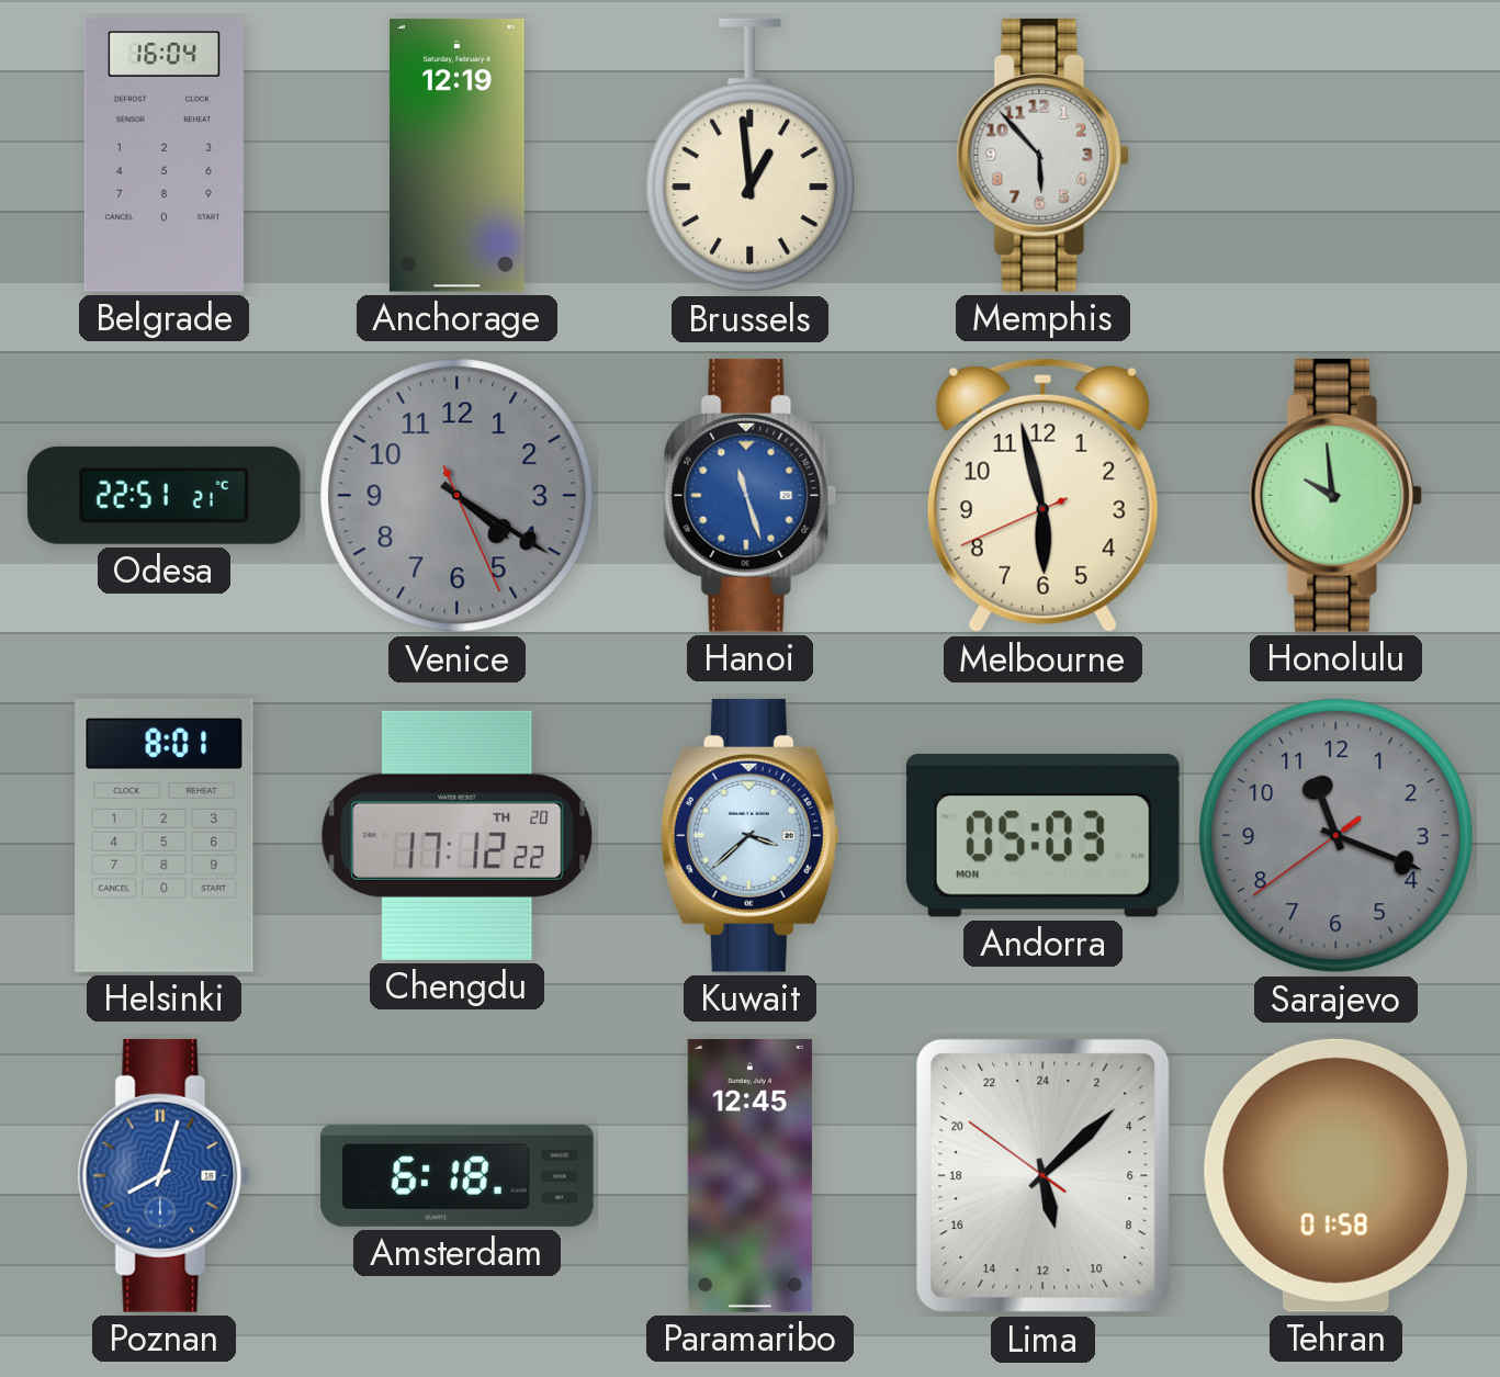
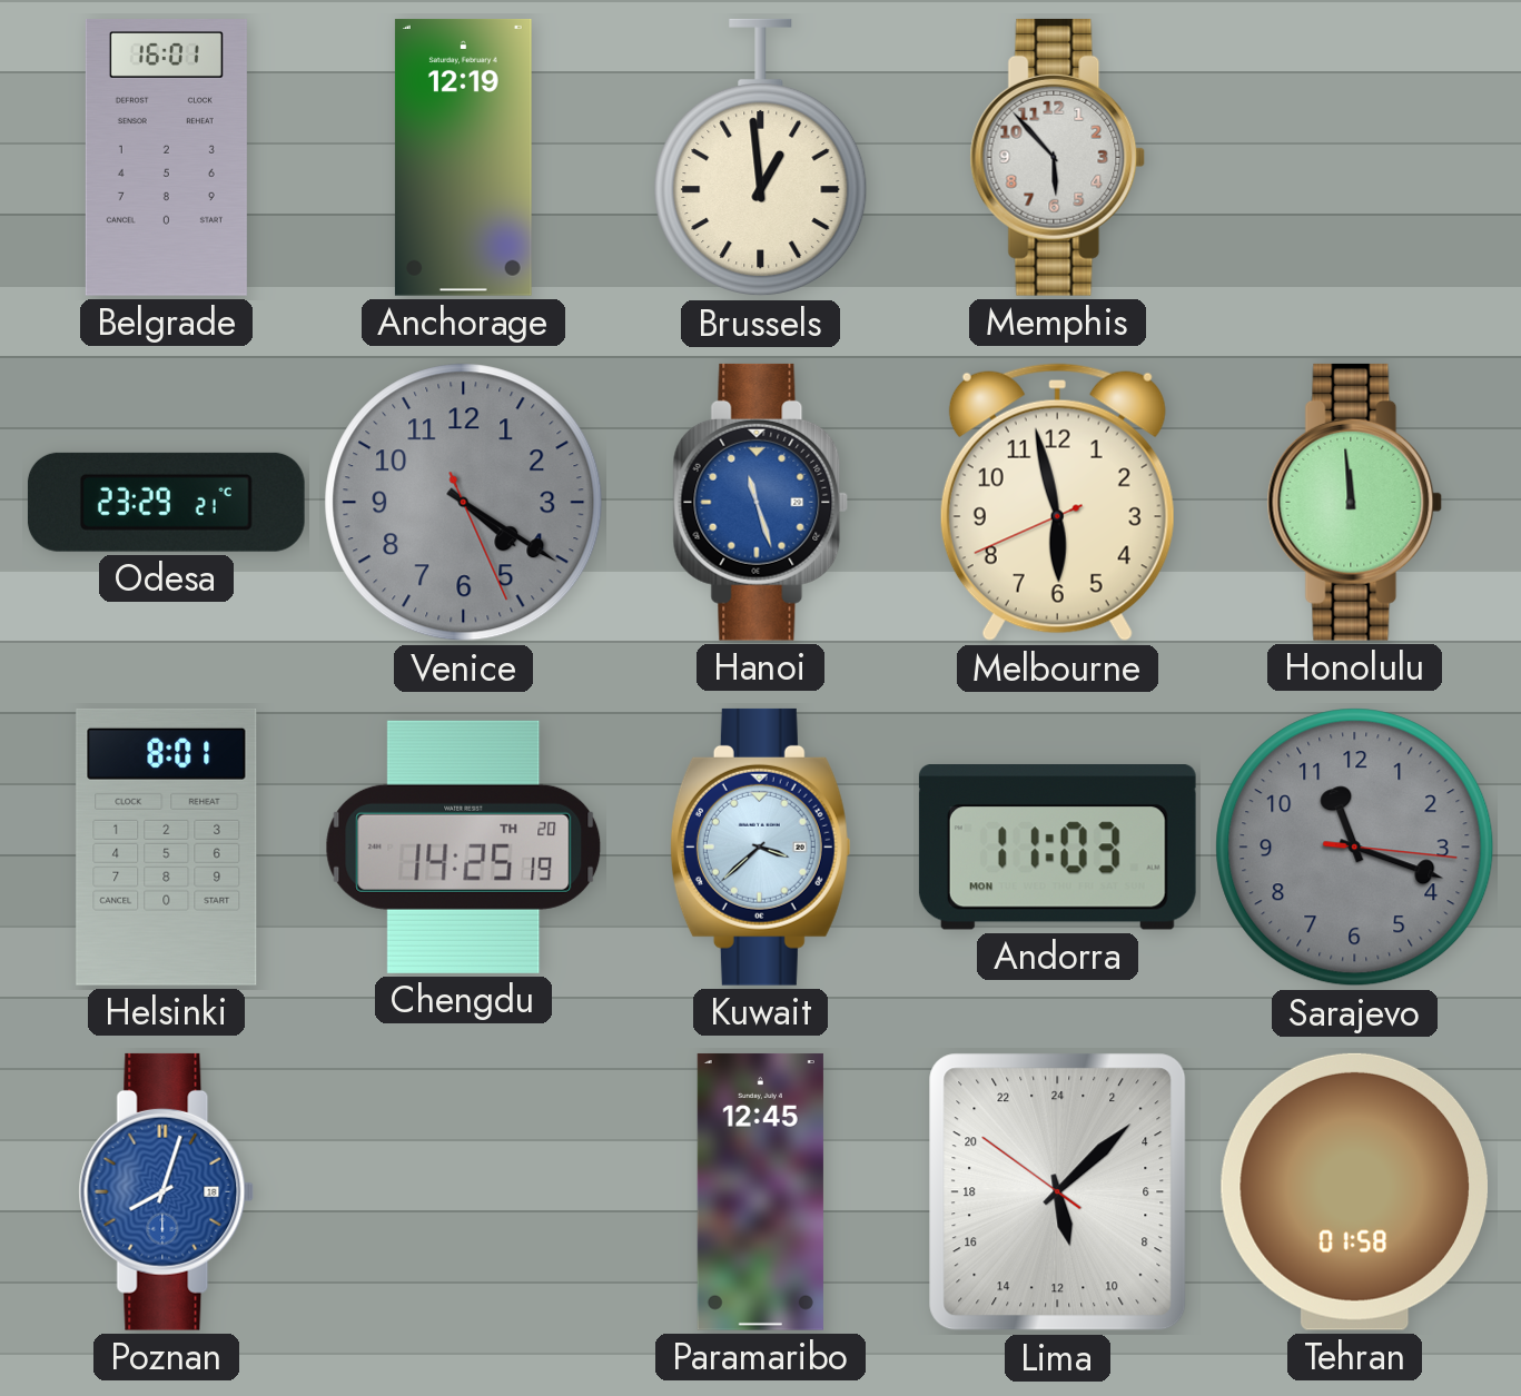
Belgrade: 16:04 -> 16:01 (166, 158)
Odesa: 22:51 -> 23:29 (166, 502)
Honolulu: 9:59 -> 11:59 (1355, 502)
Chengdu: 17:12 -> 14:25 (464, 846)
Andorra: 05:03 -> 11:03 (1057, 848)
Sarajevo: 11:18:39 -> 11:18:16 (1355, 848)
Amsterdam: 6:18 -> none (456, 1175)
